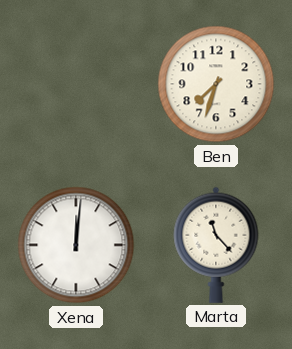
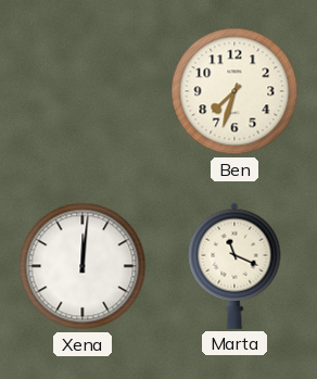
Marta: 11:23 -> 11:19 (234, 266)
